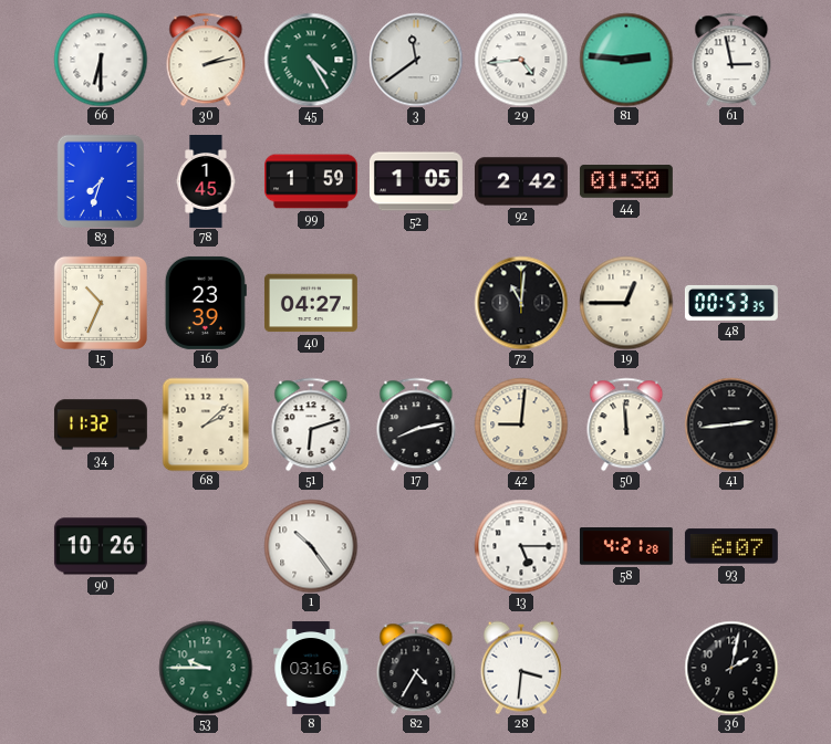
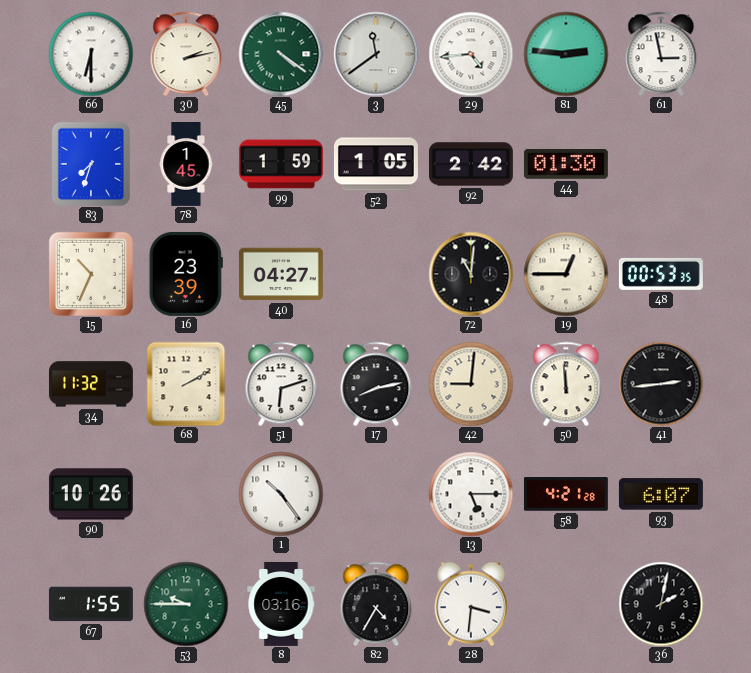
45: 4:25 -> 4:21 (281, 54)
68: 2:08 -> 2:10 (186, 384)
67: none -> 1:55 (91, 604)
